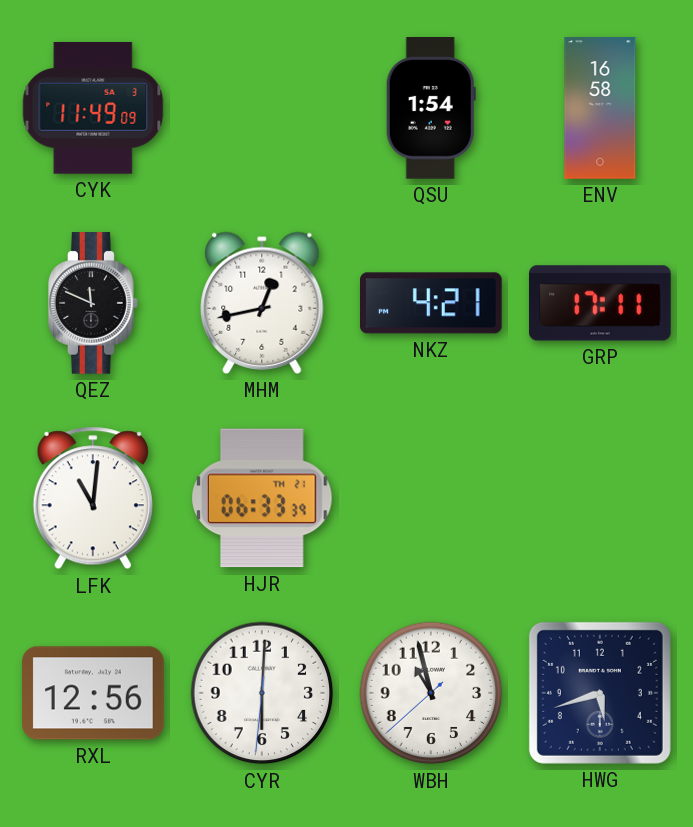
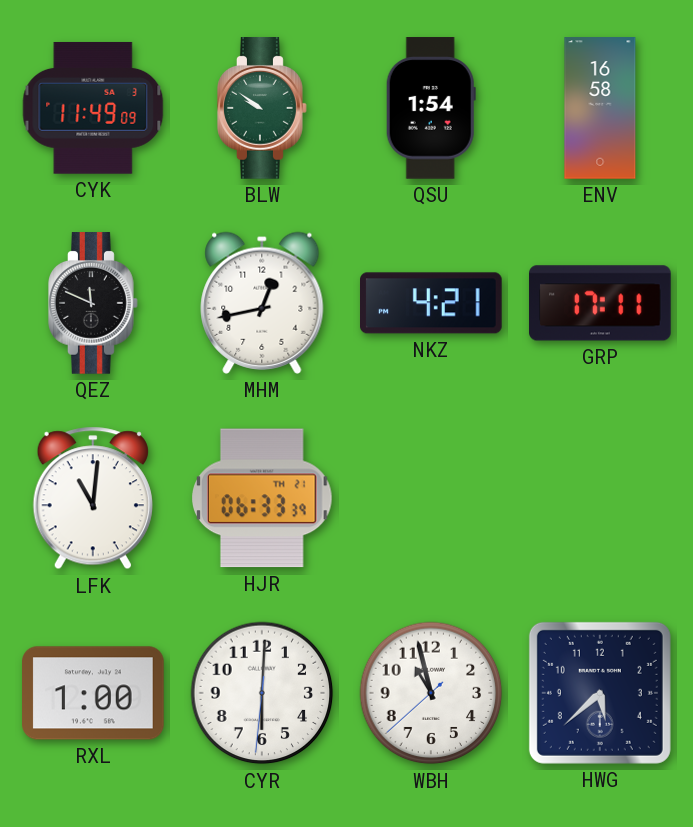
BLW: none -> 9:51 (262, 108)
RXL: 12:56 -> 1:00 (93, 693)
HWG: 5:42 -> 5:38 (600, 693)
